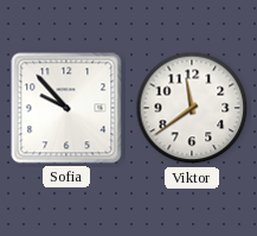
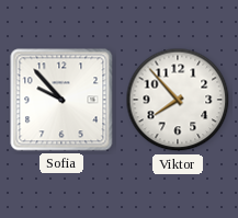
Viktor: 11:39 -> 7:53 (178, 100)
